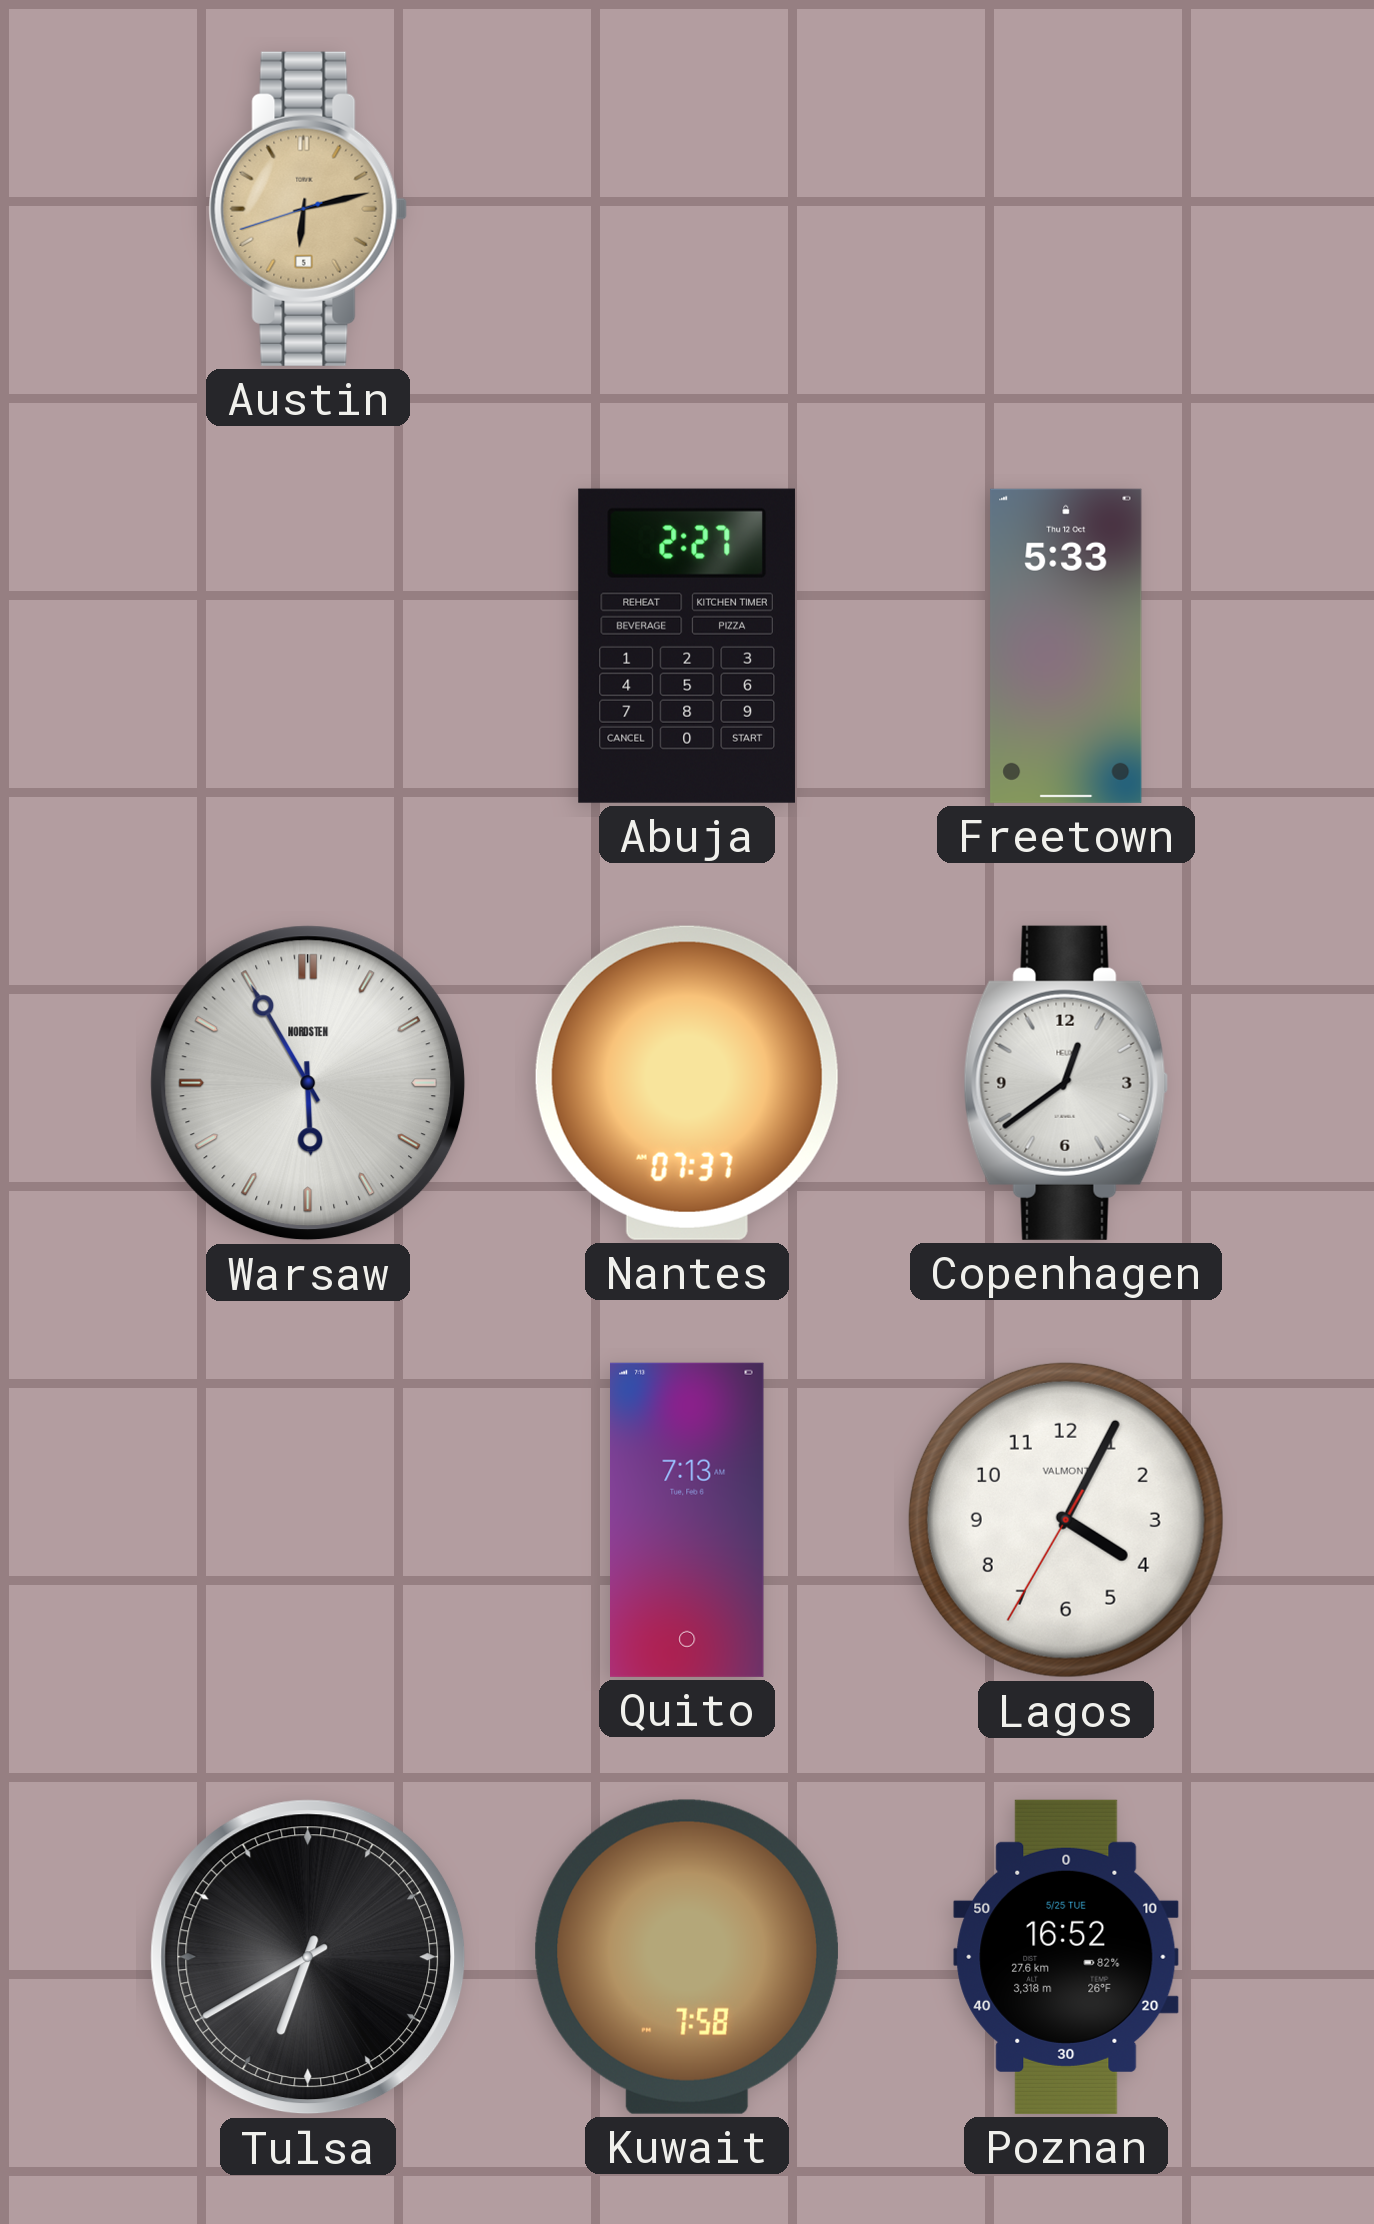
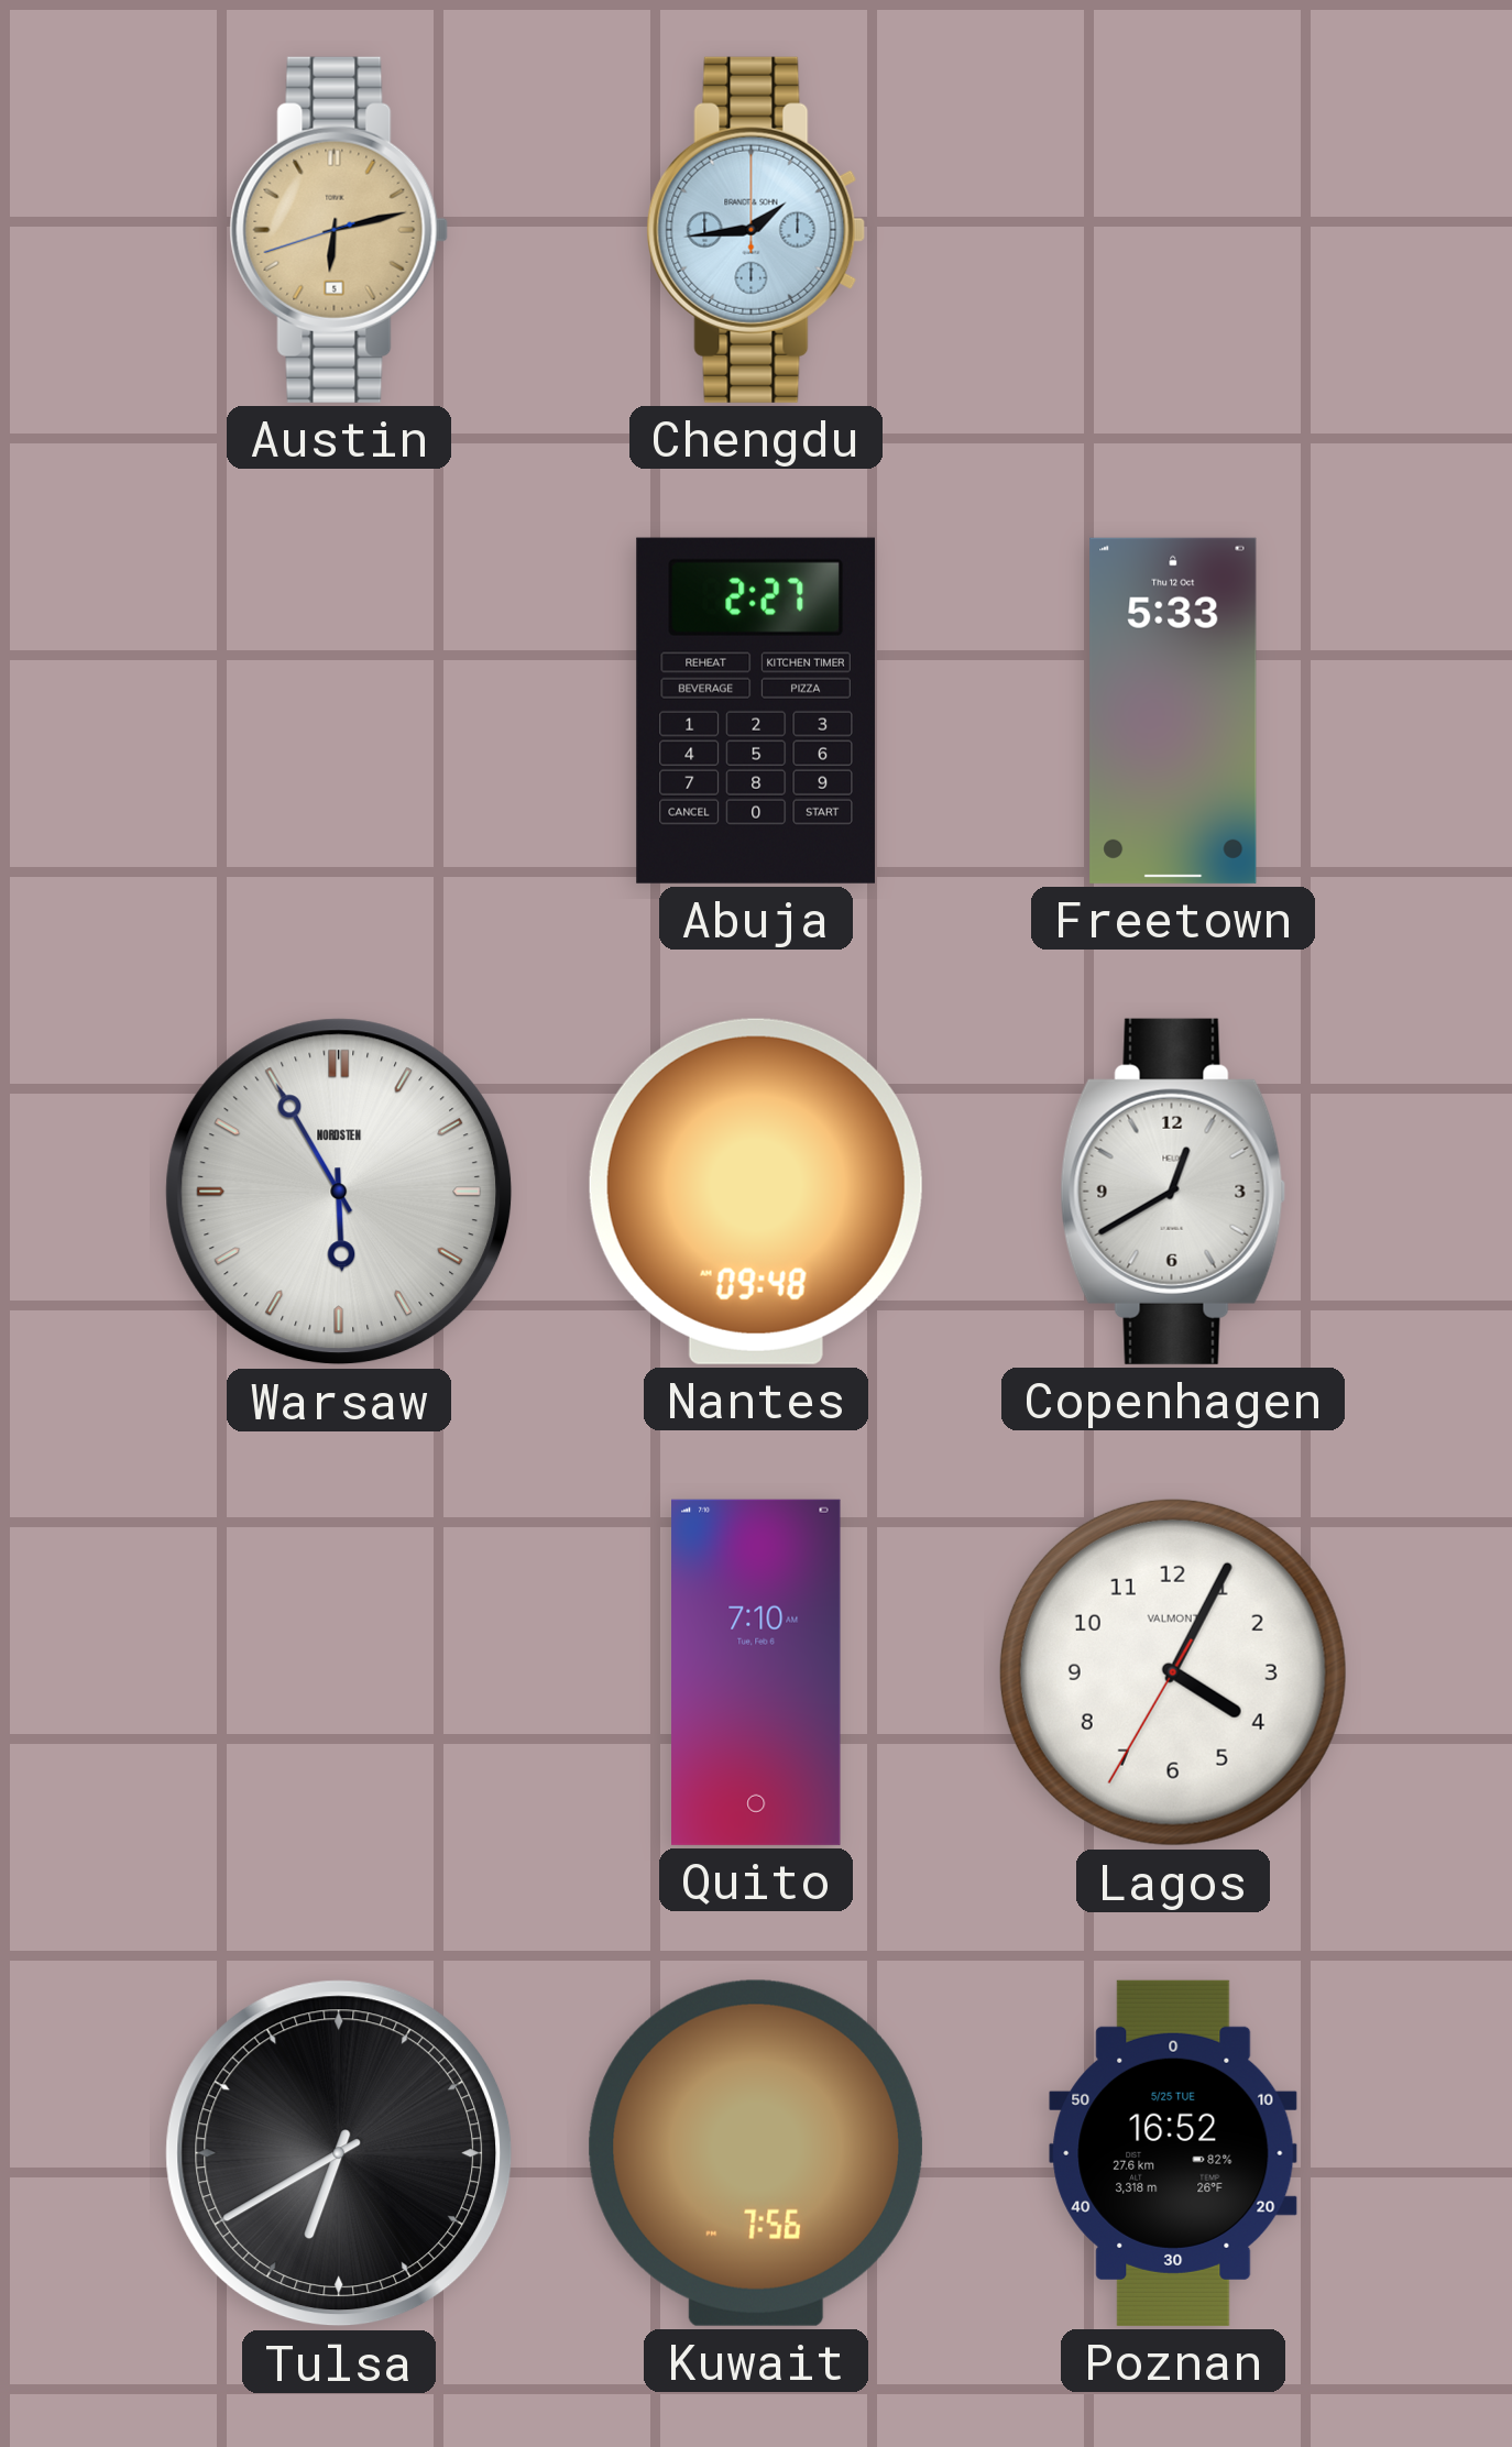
Chengdu: none -> 1:44 (756, 230)
Nantes: 07:37 -> 09:48 (756, 1192)
Copenhagen: 12:39 -> 12:40 (1173, 1192)
Quito: 7:13 -> 7:10 (757, 1672)
Kuwait: 7:58 -> 7:56 (756, 2153)
